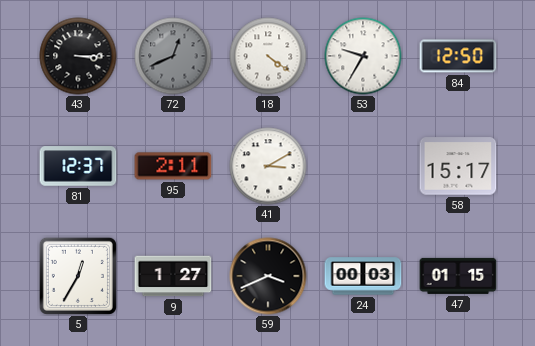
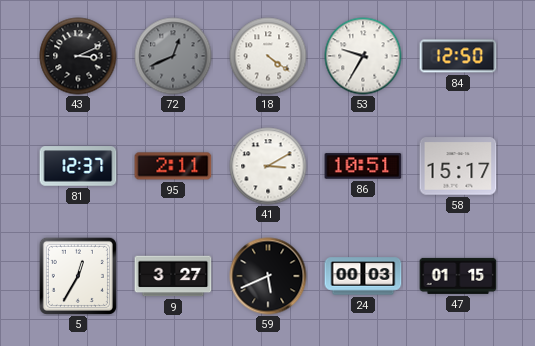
43: 3:15 -> 3:11 (78, 56)
86: none -> 10:51 (363, 166)
9: 1:27 -> 3:27 (173, 276)
59: 3:41 -> 5:41 (268, 276)
